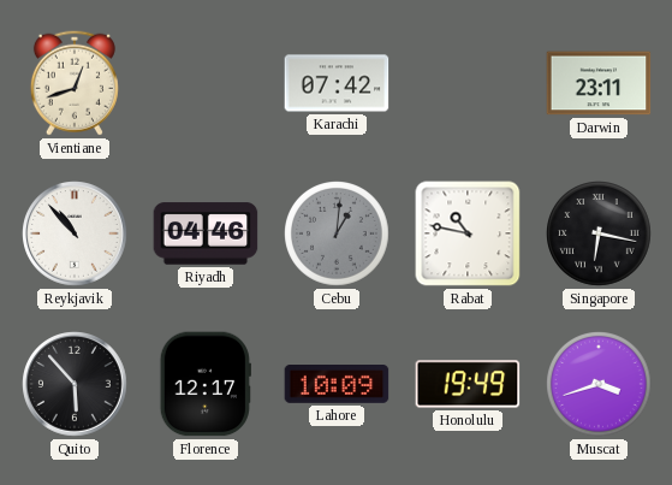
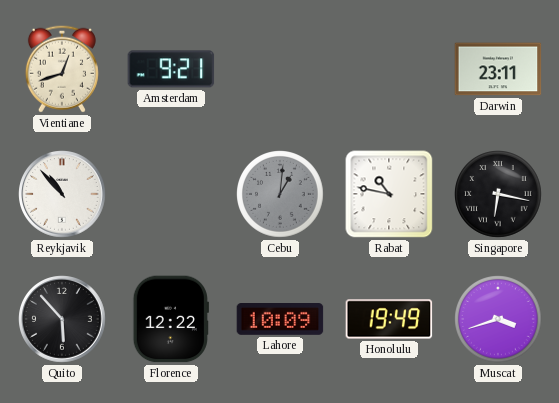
Amsterdam: none -> 9:21 (171, 69)
Karachi: 07:42 -> none (337, 83)
Riyadh: 04:46 -> none (206, 233)
Florence: 12:17 -> 12:22 (171, 319)
